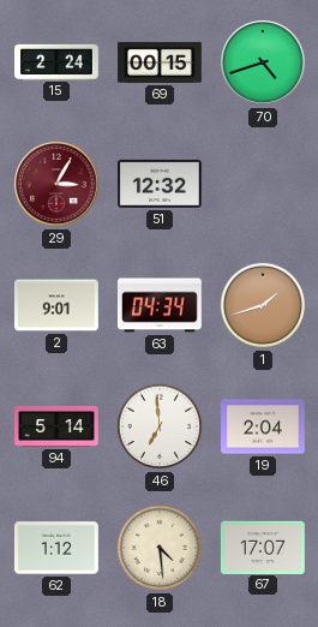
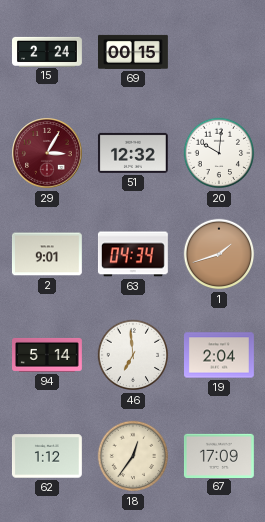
70: 4:42 -> none (263, 62)
20: none -> 10:01 (219, 153)
18: 4:29 -> 12:36 (133, 456)
67: 17:07 -> 17:09 (219, 455)
